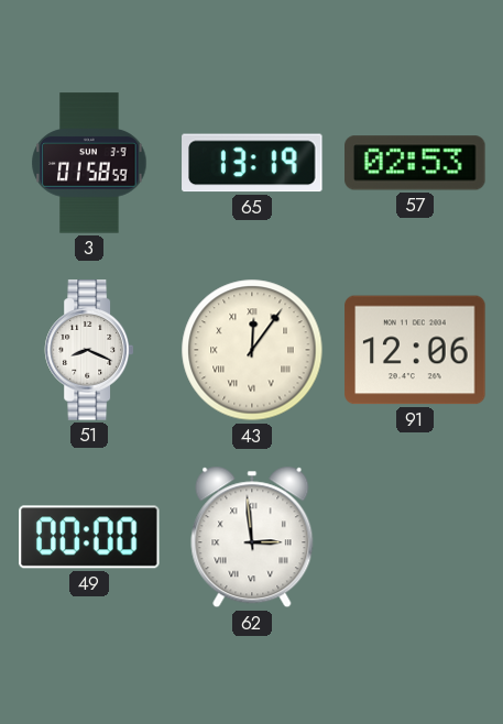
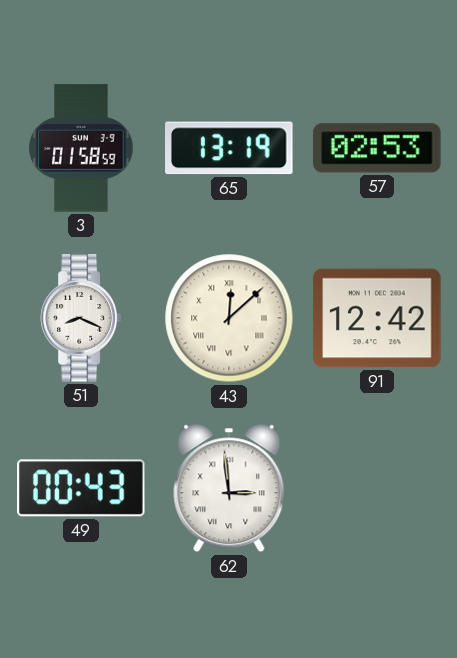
43: 12:06 -> 12:08 (229, 318)
91: 12:06 -> 12:42 (377, 318)
49: 00:00 -> 00:43 (81, 488)
